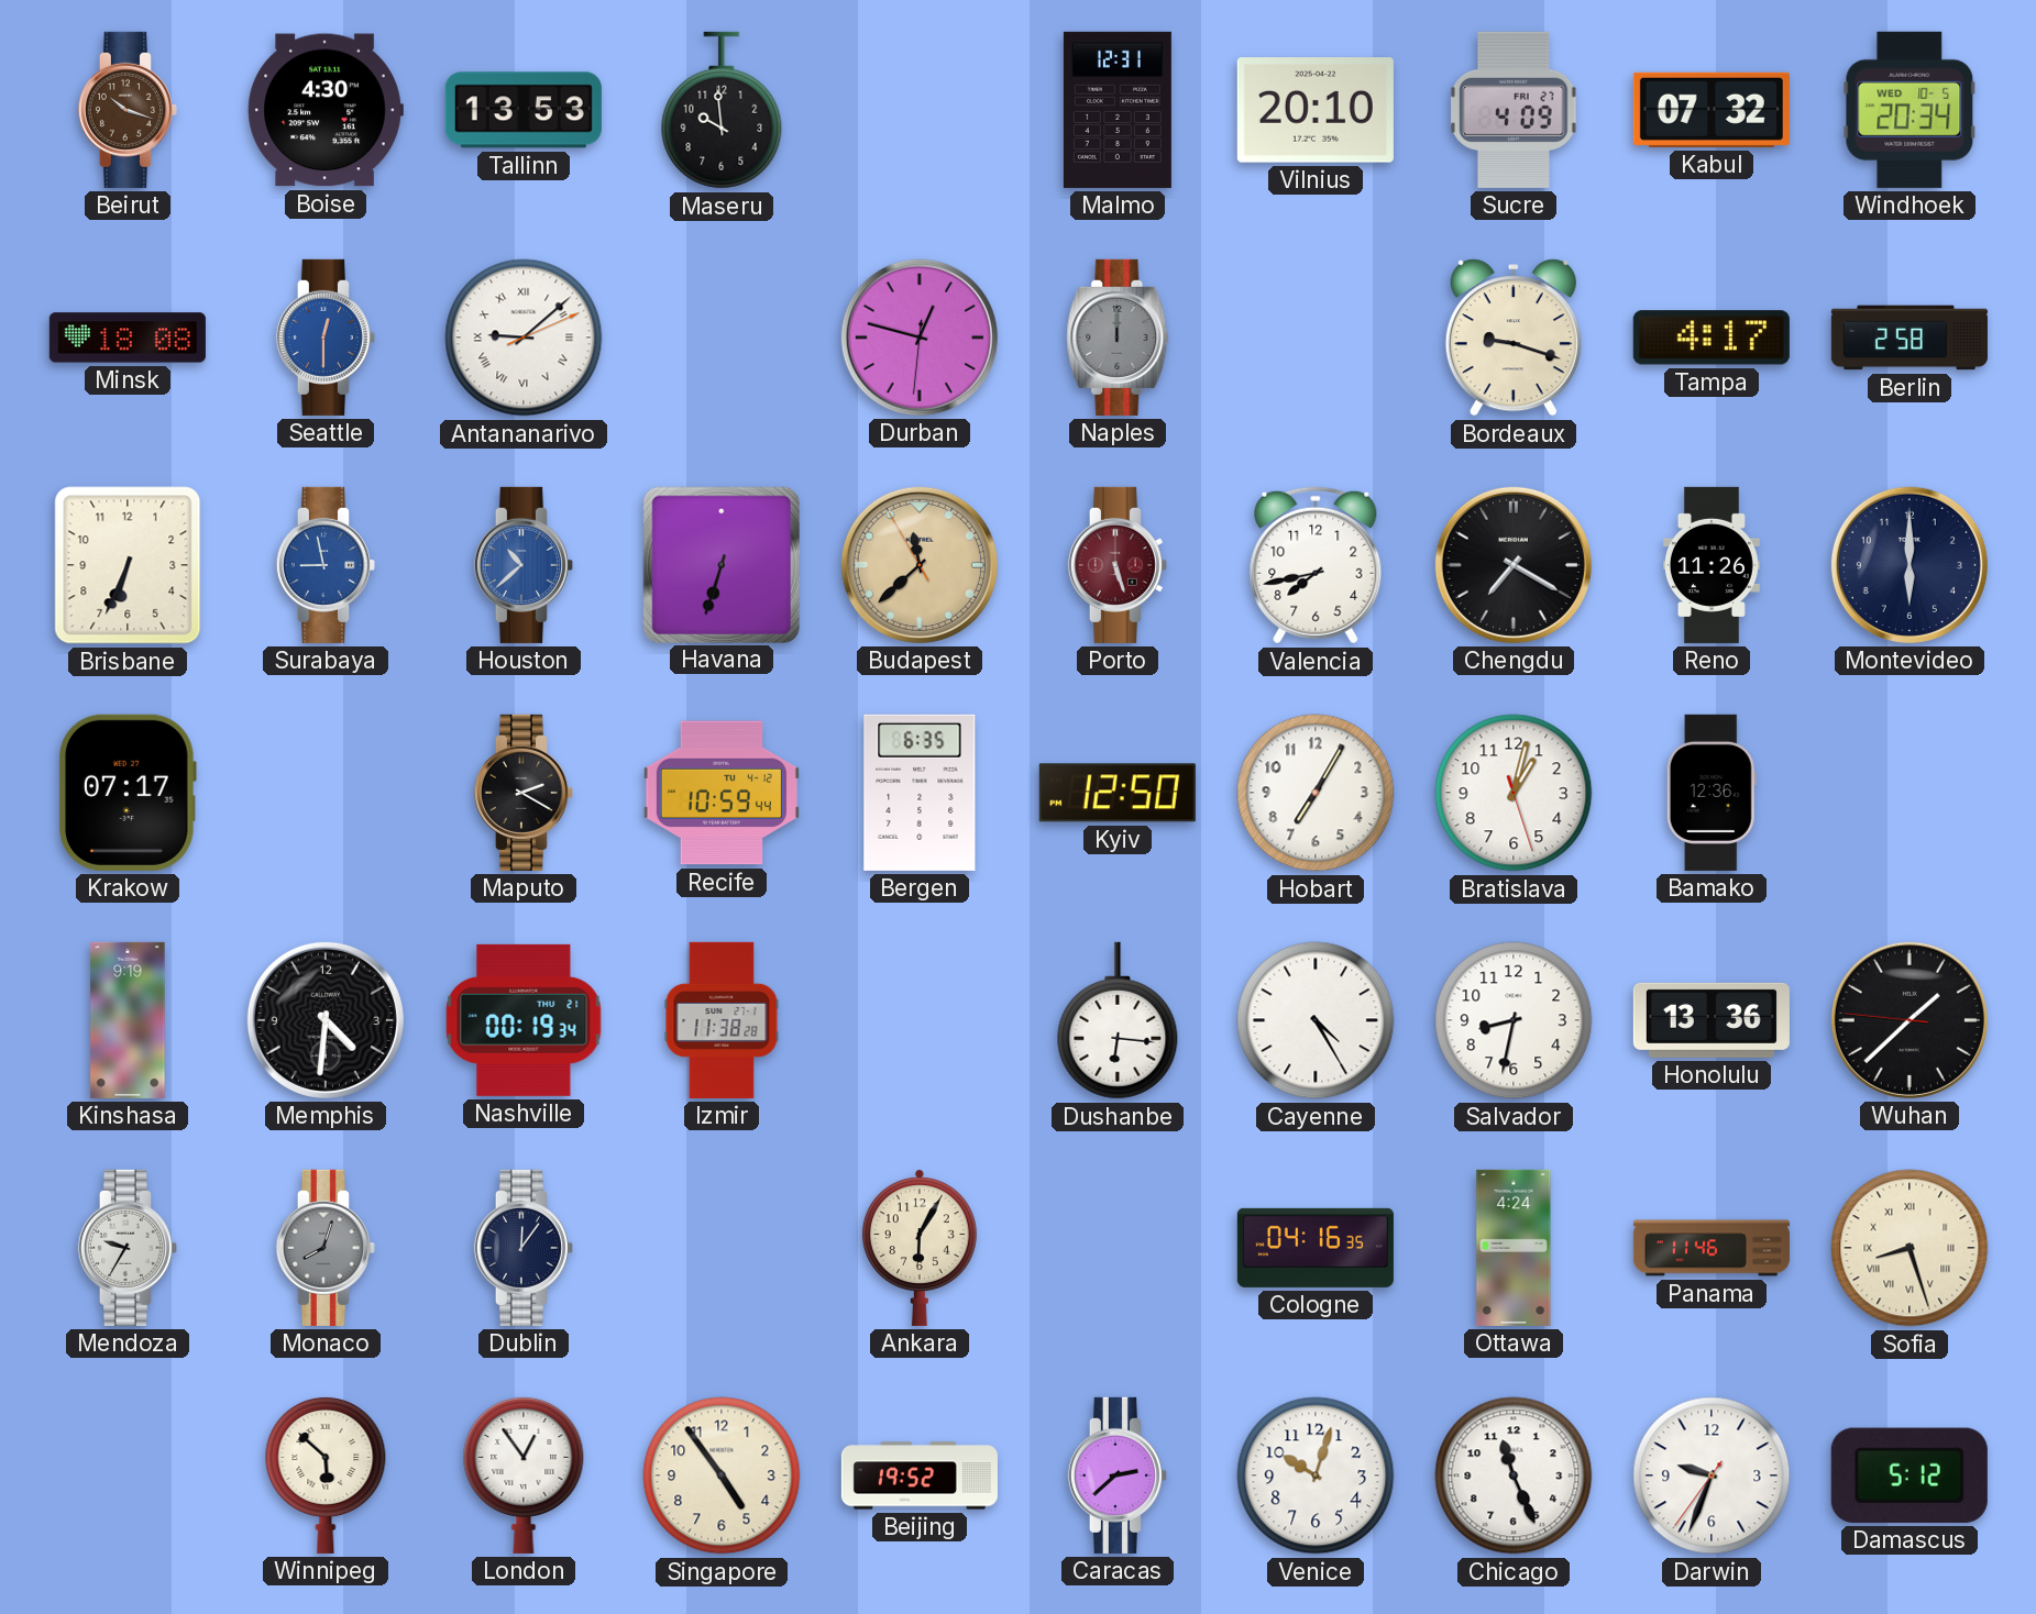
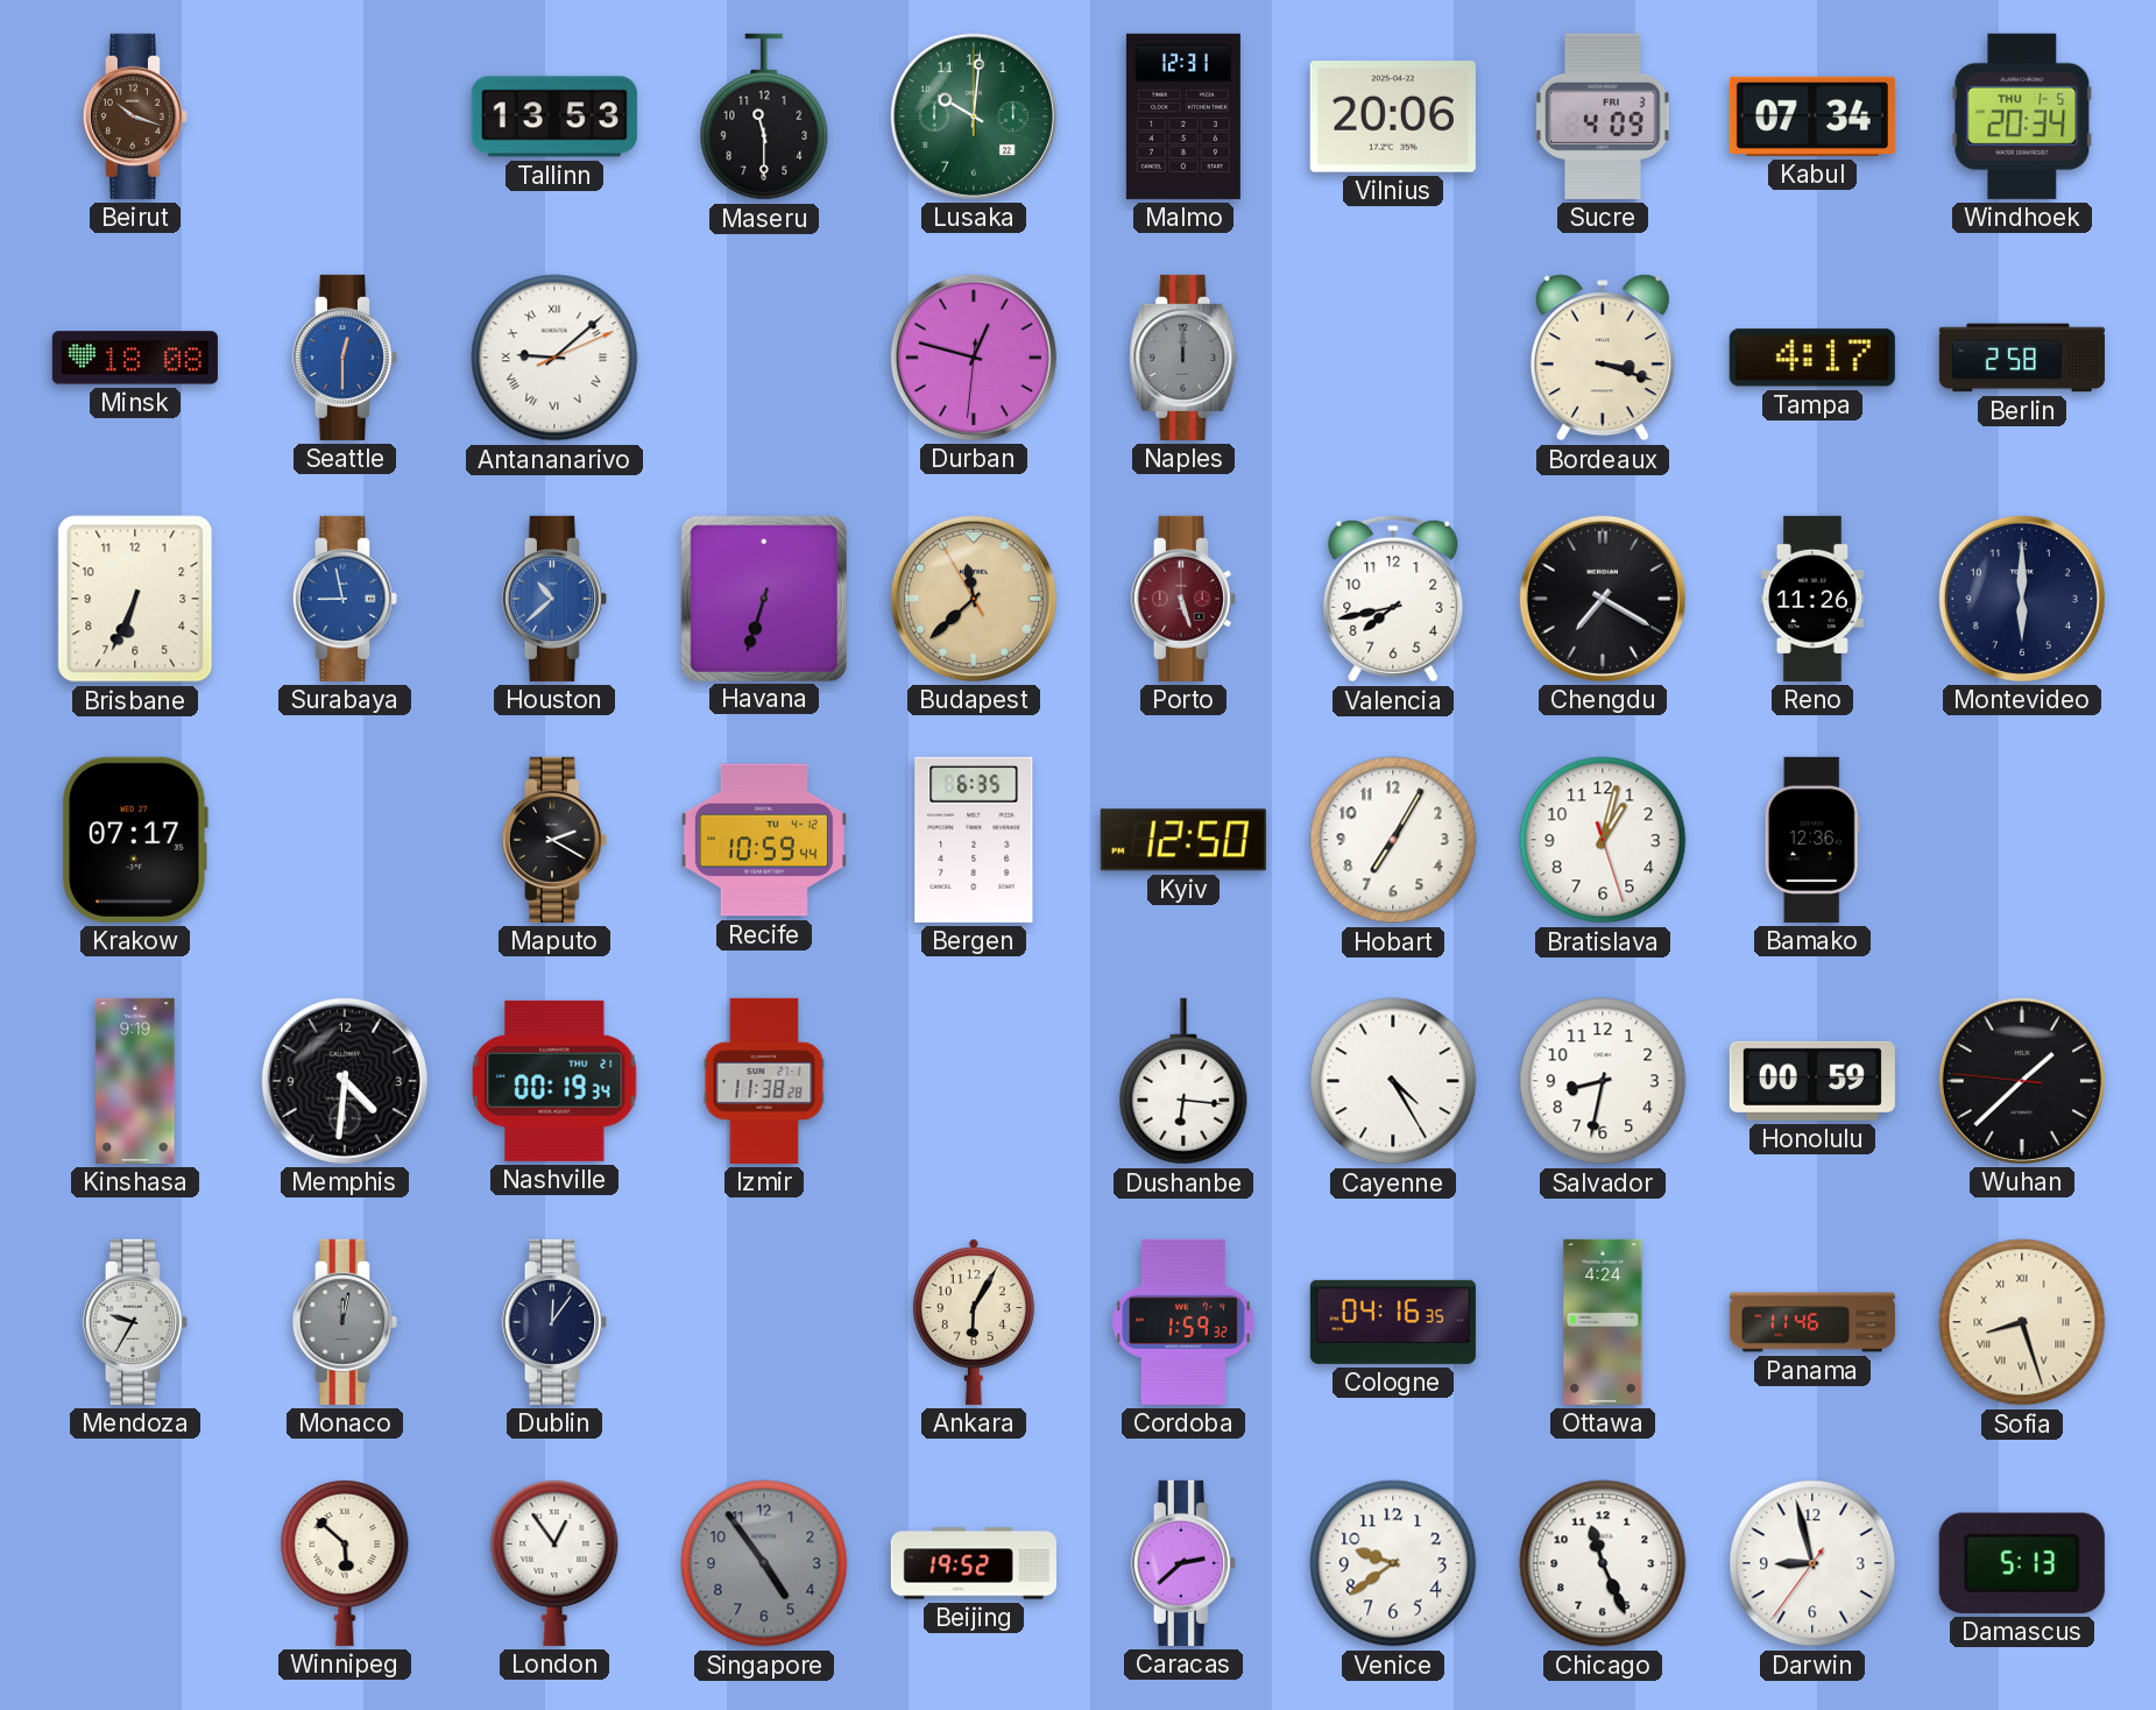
Boise: 4:30 -> none (326, 110)
Maseru: 9:59 -> 11:30 (764, 116)
Lusaka: none -> 10:01 (974, 116)
Vilnius: 20:10 -> 20:06 (1393, 116)
Sucre date: FRI 27 -> FRI 3 (1603, 116)
Kabul: 07:32 -> 07:34 (1812, 116)
Windhoek date: WED 10-5 -> THU 1-5 (2022, 116)
Bordeaux: 9:18 -> 3:18 (1603, 358)
Honolulu: 13:36 -> 00:59 (1812, 1081)
Monaco: 8:03 -> 12:02 (345, 1322)
Cordoba: none -> 1:59 (1183, 1322)
Singapore dial: cream -> grey (764, 1563)
Venice: 10:03 -> 9:39 (1393, 1563)
Darwin: 9:33 -> 8:57 (1812, 1563)
Damascus: 5:12 -> 5:13 (2022, 1563)
